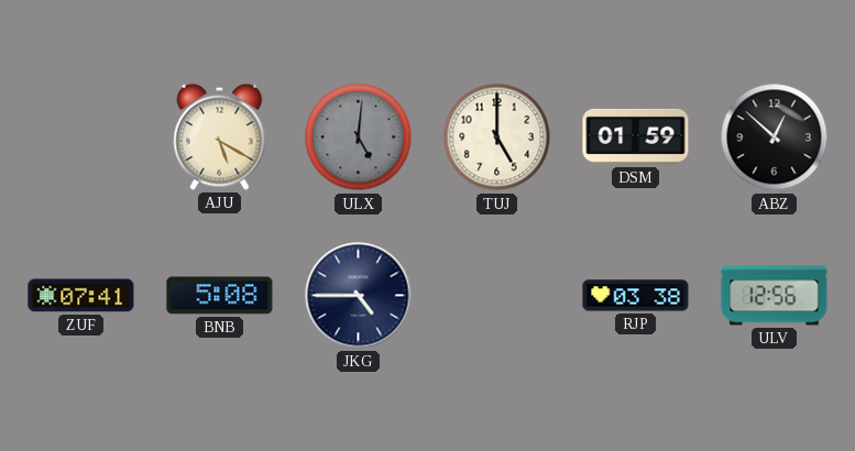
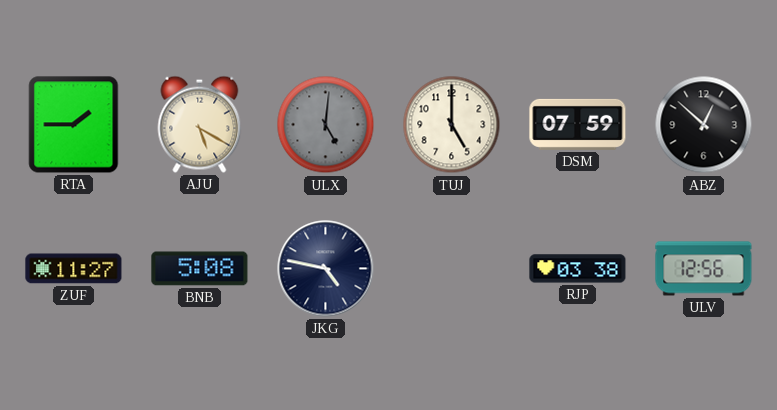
RTA: none -> 1:45 (74, 125)
DSM: 01:59 -> 07:59 (578, 124)
ZUF: 07:41 -> 11:27 (74, 269)
JKG: 4:45 -> 4:47 (326, 269)
